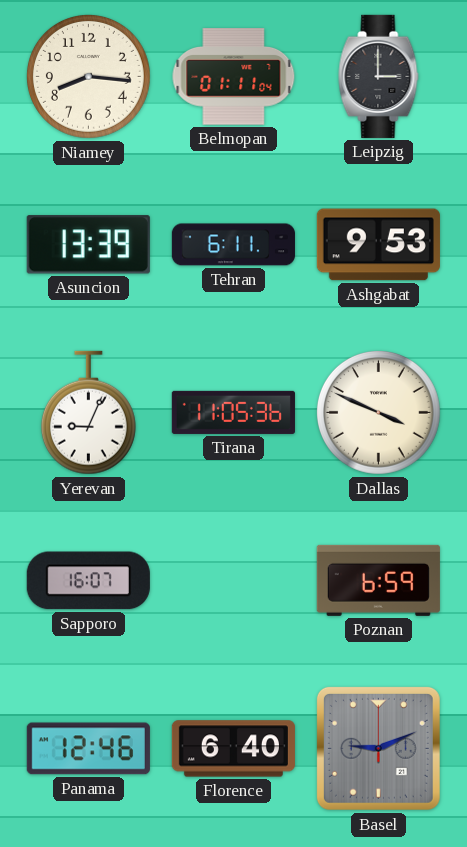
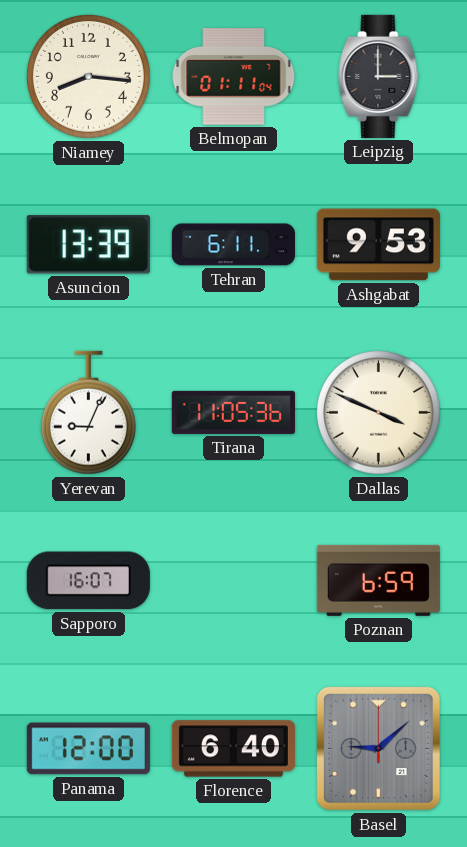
Panama: 12:46 -> 12:00 (88, 749)
Basel: 9:11 -> 9:08 (378, 748)
